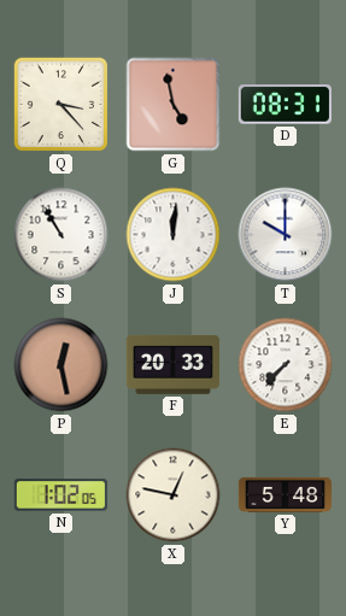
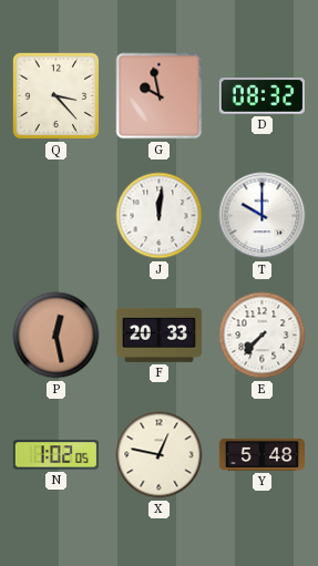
G: 4:58 -> 9:58 (160, 96)
D: 08:31 -> 08:32 (261, 96)
S: 10:55 -> none (61, 235)
